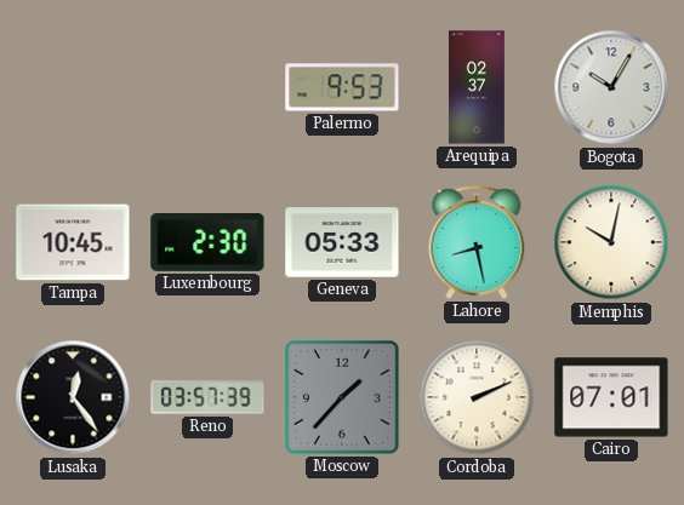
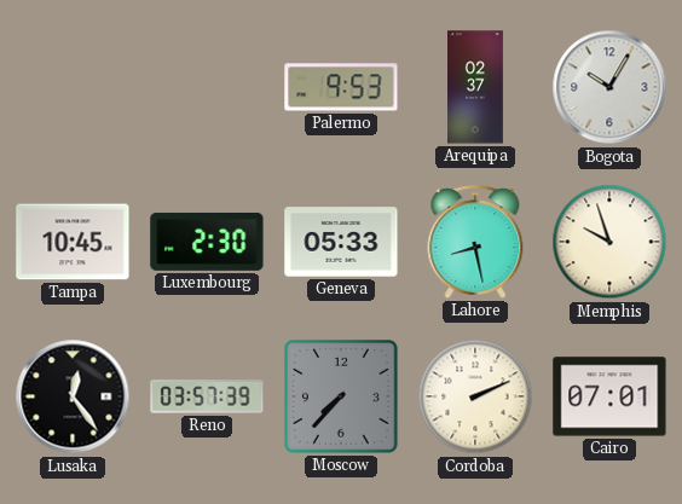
Memphis: 10:02 -> 9:57 (609, 242)
Moscow: 1:37 -> 7:37 (342, 398)
